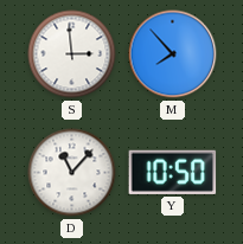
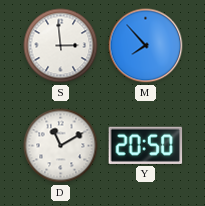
D: 11:07 -> 11:10 (61, 146)
Y: 10:50 -> 20:50 (146, 145)
